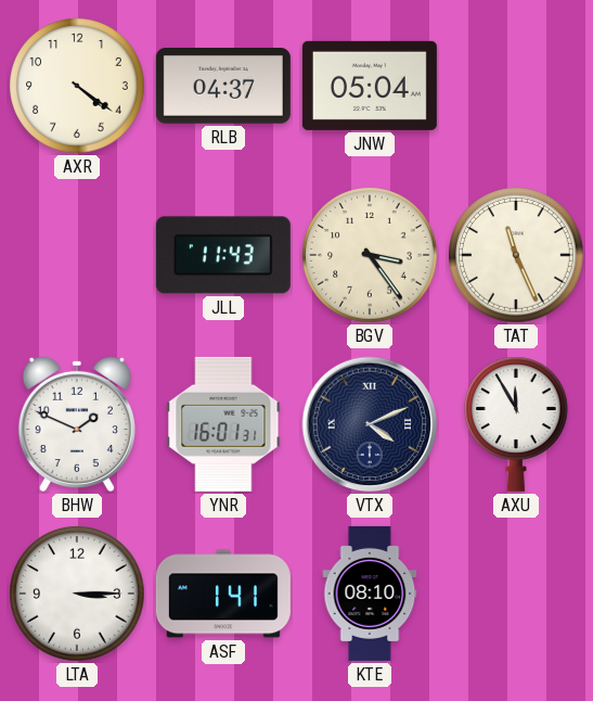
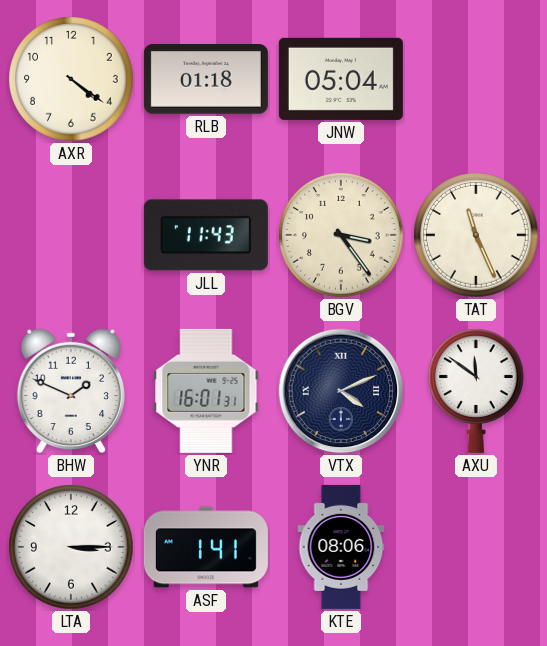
RLB: 04:37 -> 01:18 (206, 80)
AXU: 11:55 -> 11:51 (477, 391)
KTE: 08:10 -> 08:06 (341, 547)
